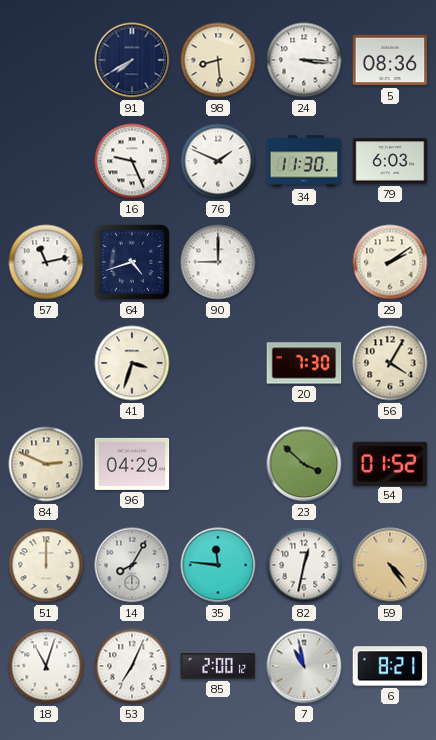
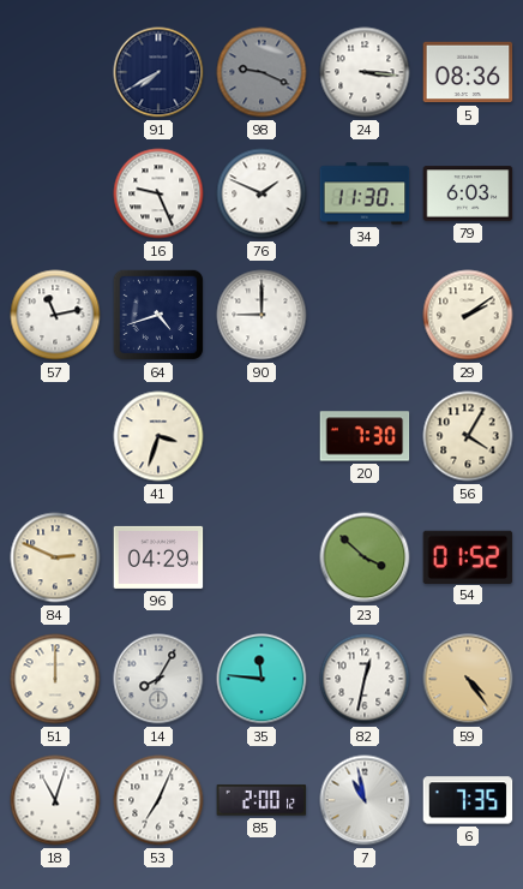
98: 8:29 -> 9:19 (261, 72)
98 dial: cream -> grey (261, 72)
6: 8:21 -> 7:35 (468, 800)
